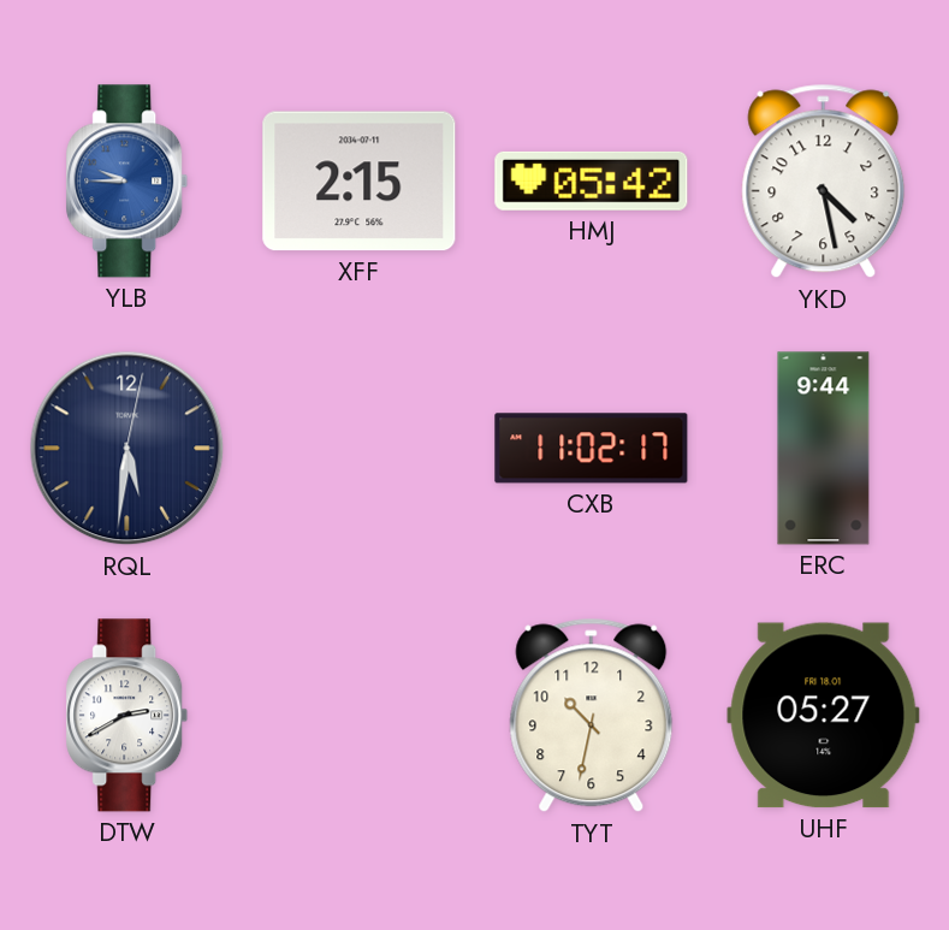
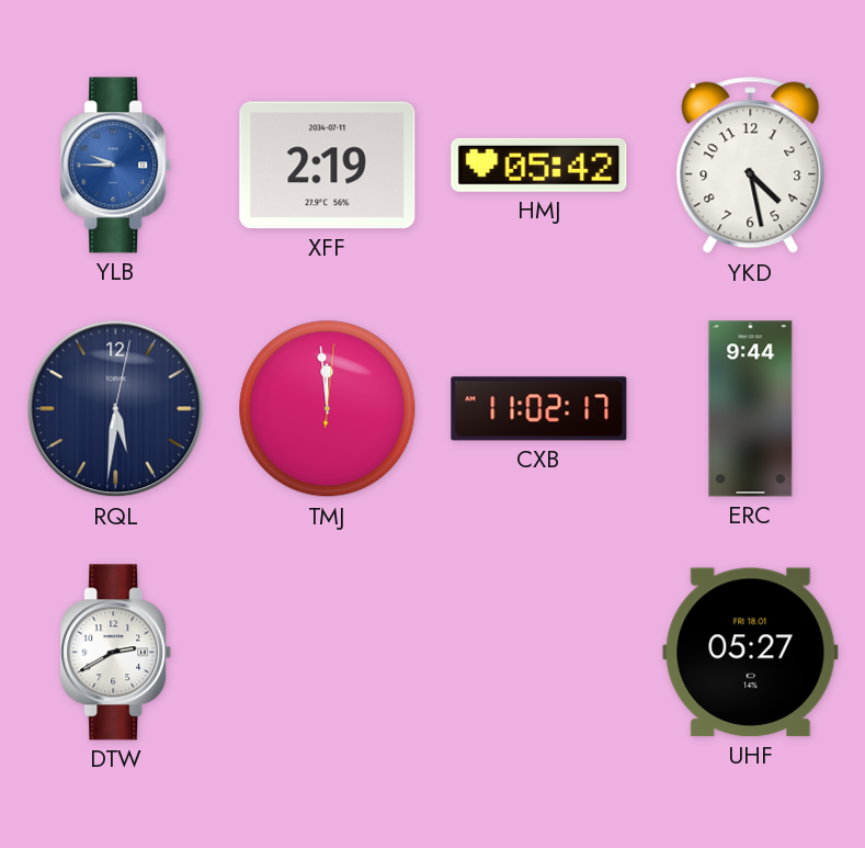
XFF: 2:15 -> 2:19 (328, 166)
TMJ: none -> 11:59 (328, 409)
TYT: 10:32 -> none (592, 716)
